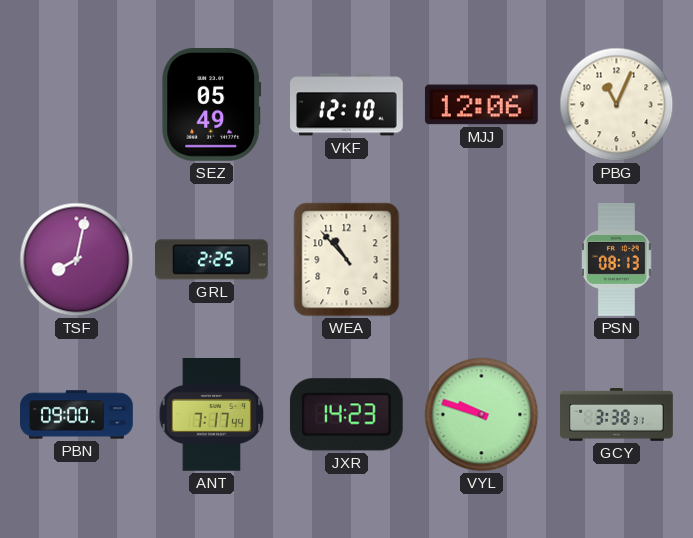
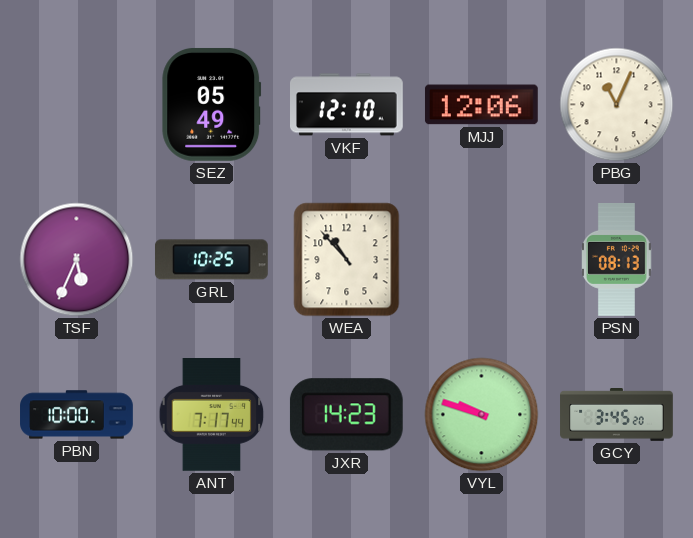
TSF: 8:02 -> 5:34 (77, 260)
GRL: 2:25 -> 10:25 (212, 260)
PBN: 09:00 -> 10:00 (77, 415)
GCY: 3:38 -> 3:45 (617, 415)
